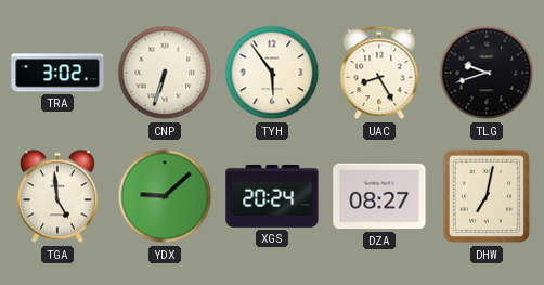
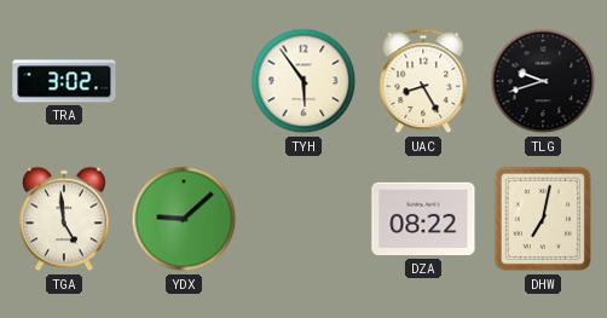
CNP: 6:33 -> none (165, 73)
XGS: 20:24 -> none (272, 196)
DZA: 08:27 -> 08:22 (423, 219)
